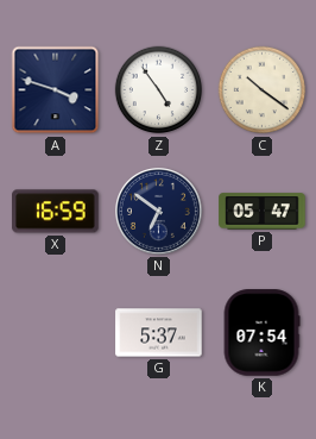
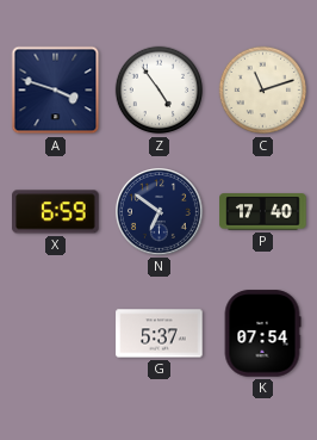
C: 10:21 -> 11:12 (263, 91)
X: 16:59 -> 6:59 (56, 212)
P: 05:47 -> 17:40 (263, 212)
